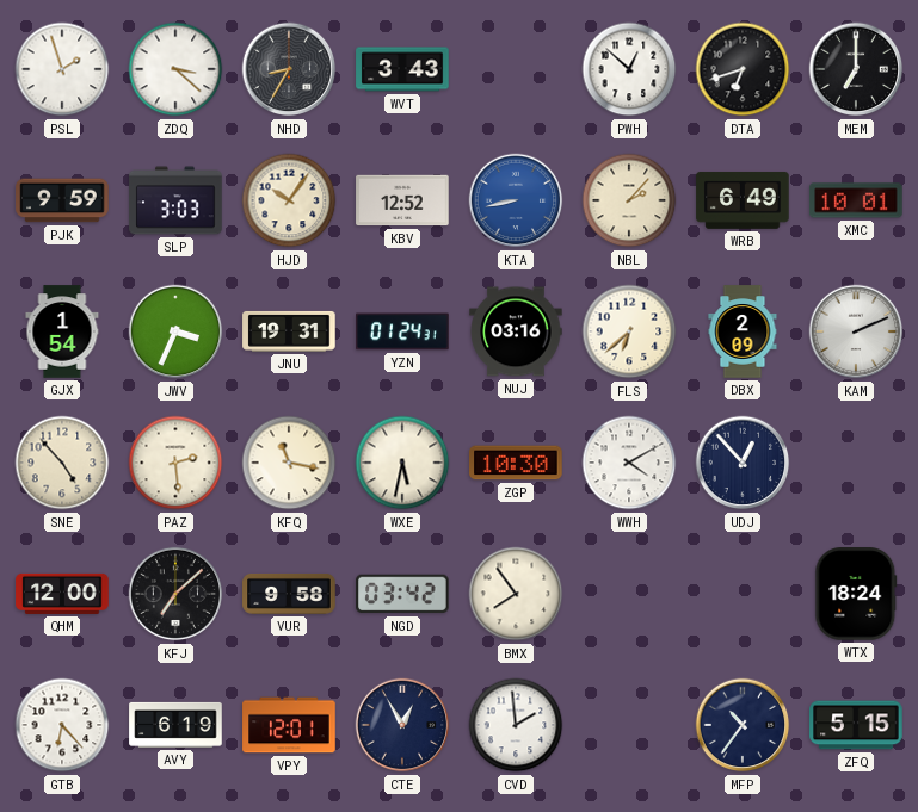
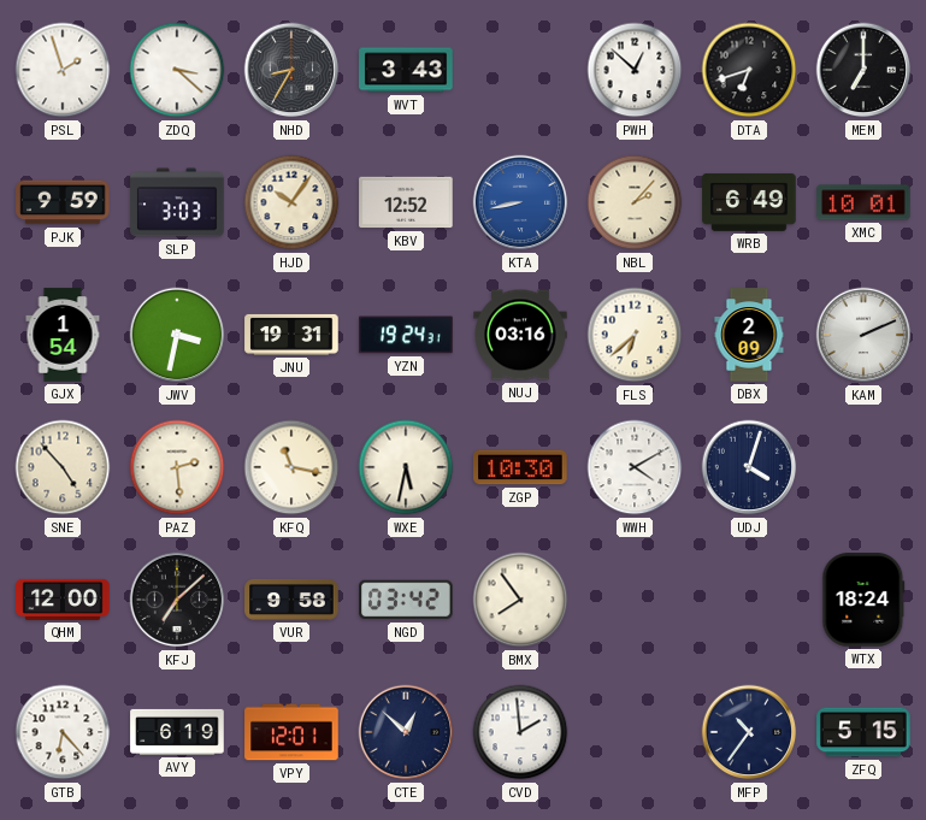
JWV: 3:34 -> 3:32 (177, 335)
YZN: 01:24 -> 19:24 (406, 335)
UDJ: 12:53 -> 4:03 (749, 467)
CTE: 12:55 -> 12:52 (406, 732)
